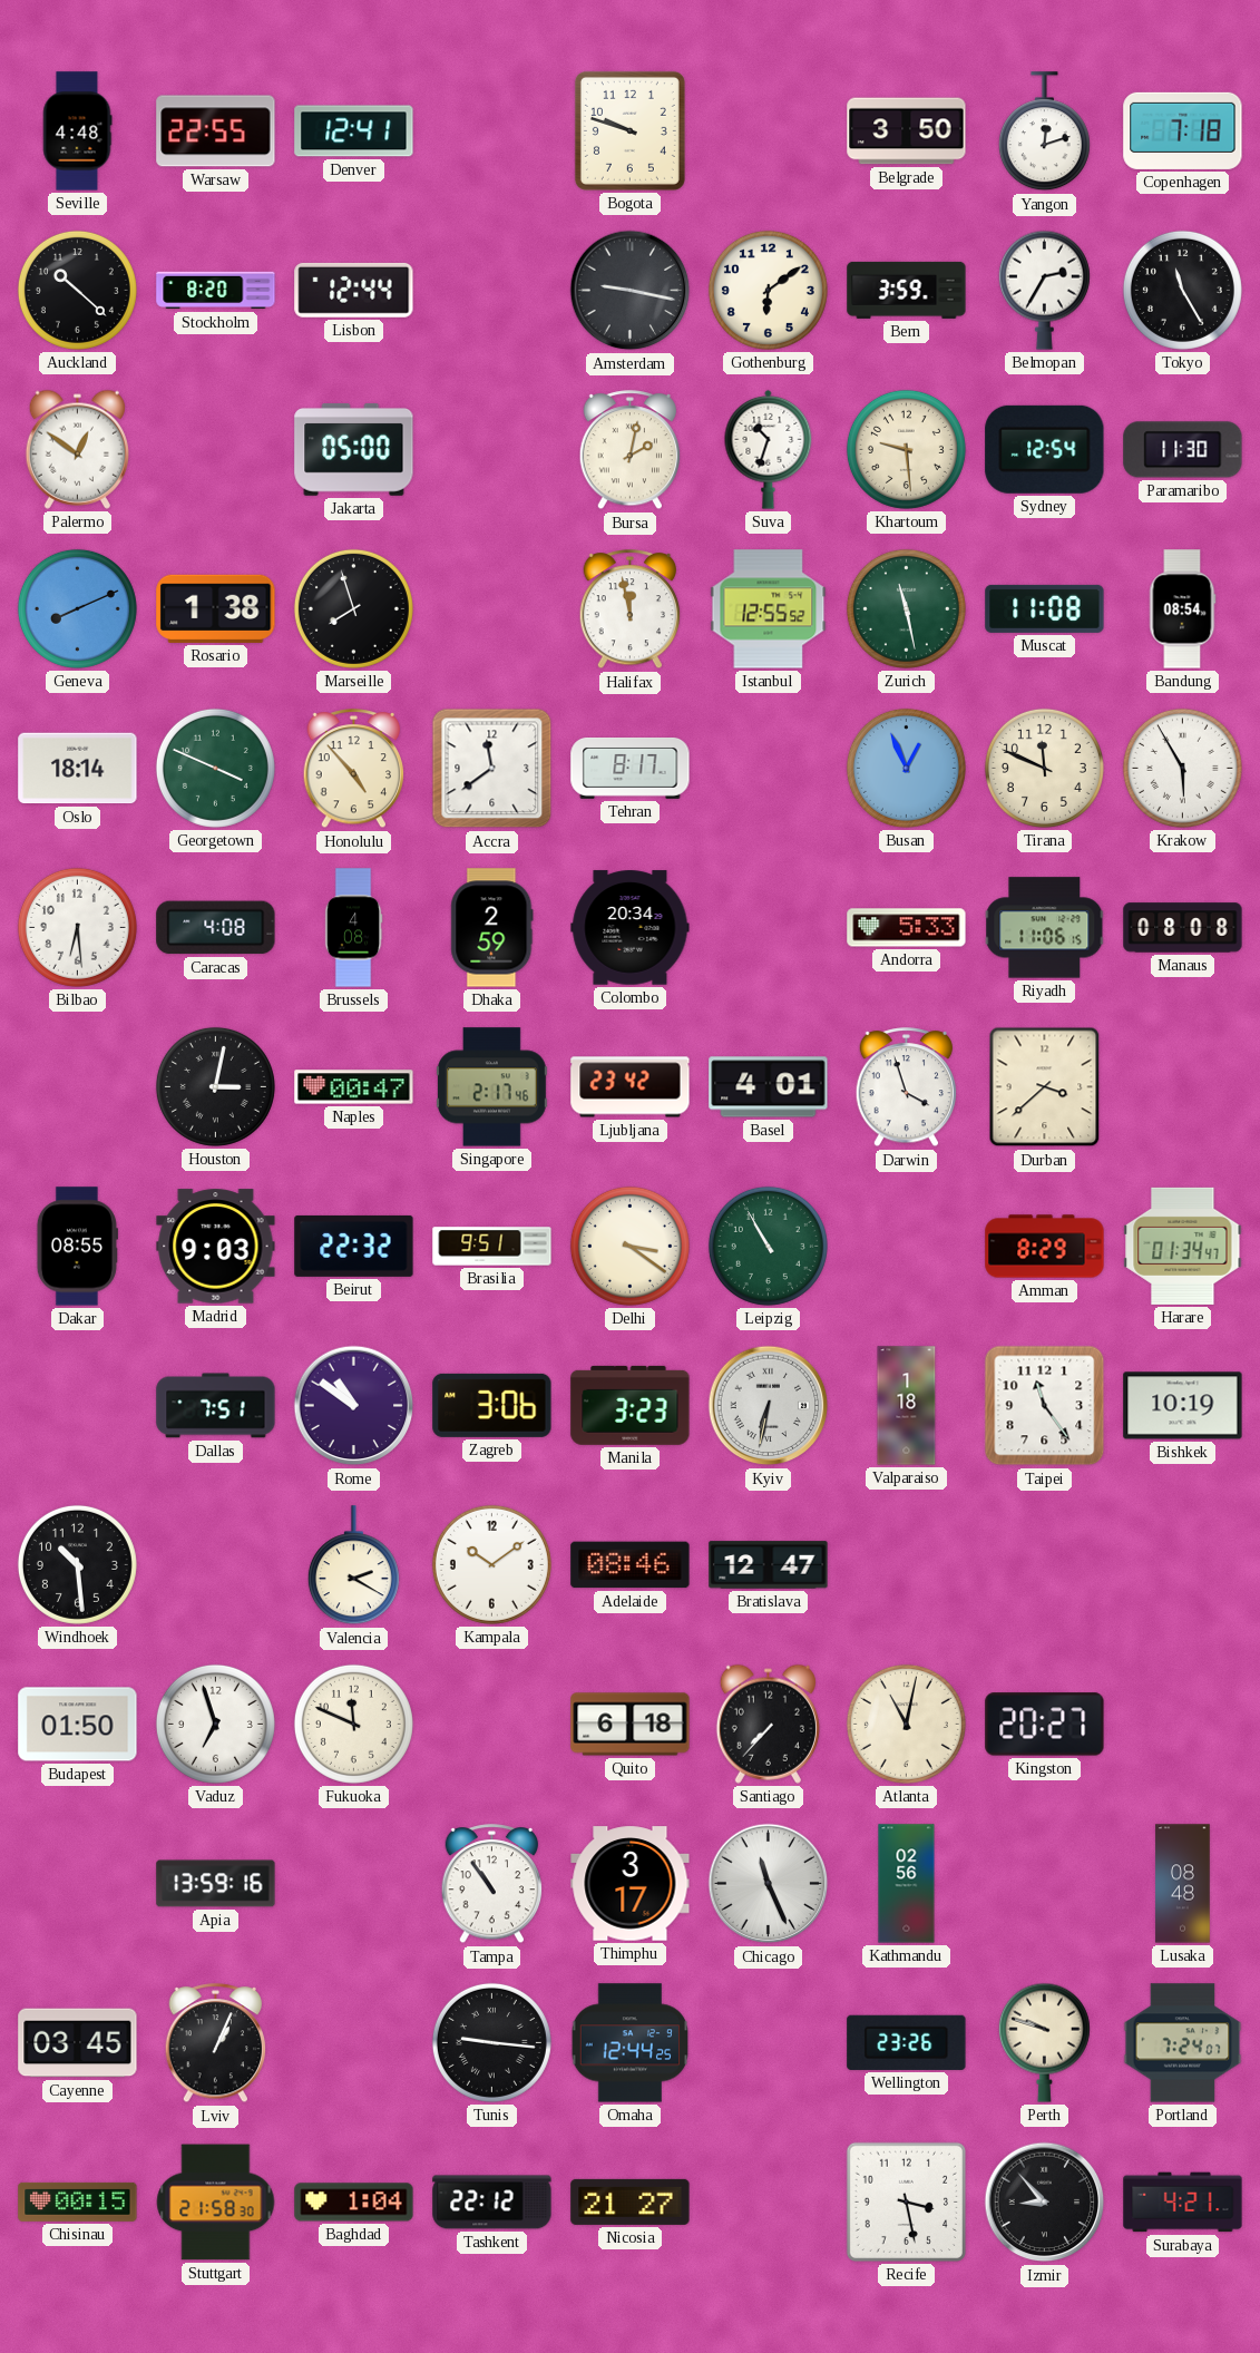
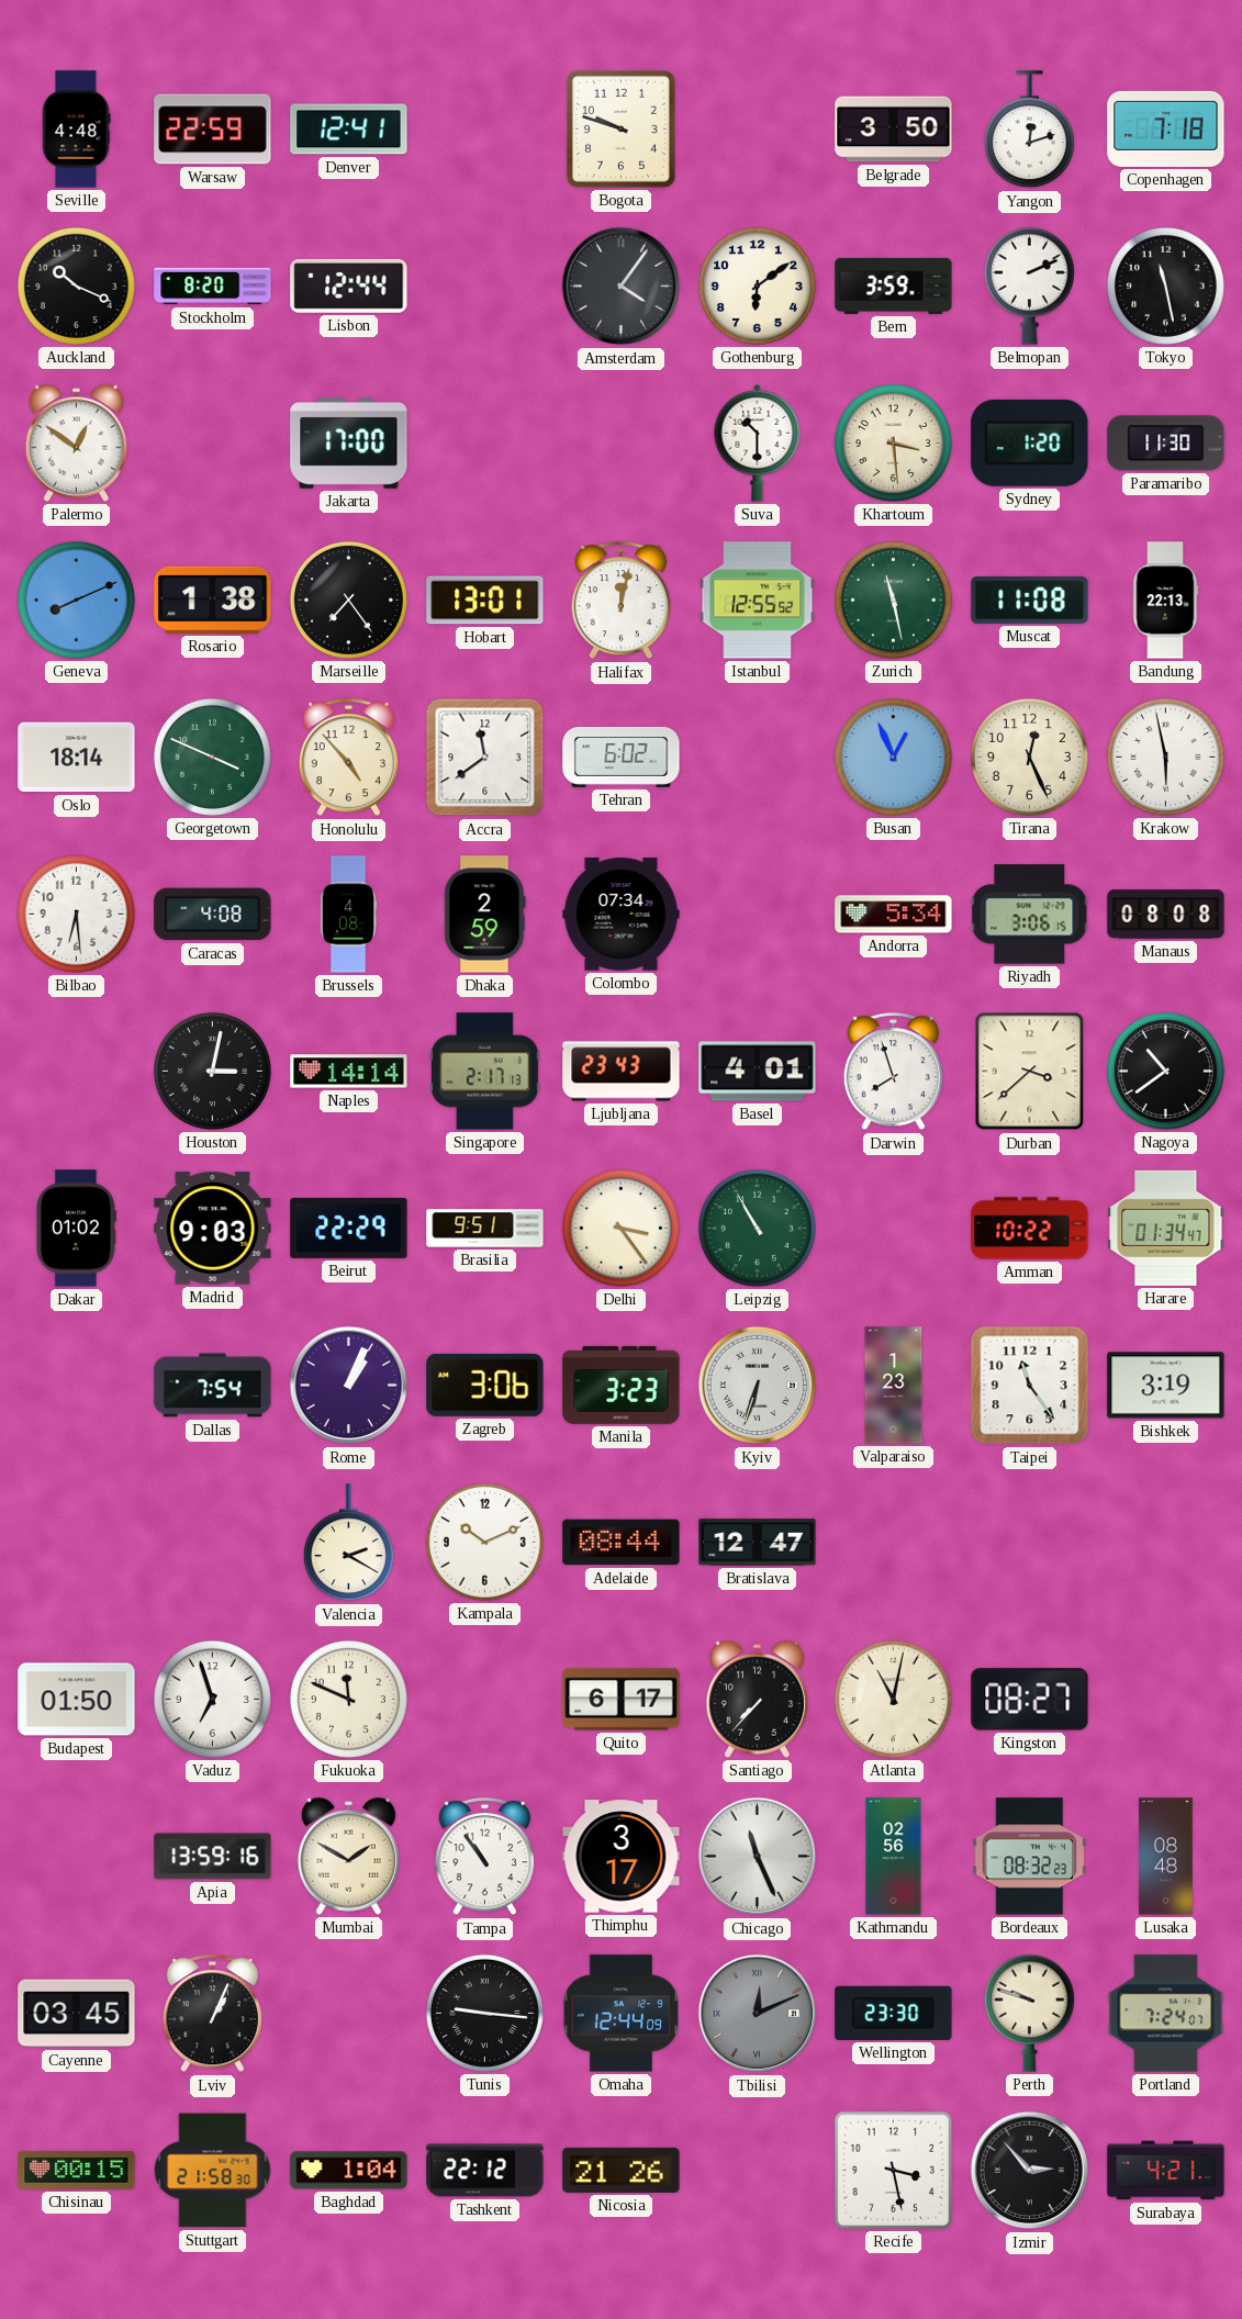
Warsaw: 22:55 -> 22:59 (213, 130)
Auckland: 10:22 -> 10:19 (76, 285)
Amsterdam: 9:17 -> 4:06 (622, 287)
Belmopan: 2:35 -> 2:11 (1029, 285)
Tokyo: 11:25 -> 11:28 (1165, 285)
Jakarta: 05:00 -> 17:00 (349, 444)
Bursa: 2:02 -> none (631, 450)
Suva: 10:33 -> 10:30 (758, 442)
Khartoum: 9:29 -> 3:29 (893, 442)
Sydney: 12:54 -> 1:20 (1030, 442)
Marseille: 7:57 -> 7:24 (348, 600)
Hobart: none -> 13:01 (485, 601)
Halifax: 11:58 -> 12:02 (622, 601)
Bandung: 08:54 -> 22:13 (1165, 601)
Tehran: 8:17 -> 6:02 (622, 758)
Tirana: 11:49 -> 12:26 (1029, 757)
Krakow: 5:55 -> 5:58 (1165, 757)
Colombo: 20:34 -> 07:34 (622, 915)
Andorra: 5:33 -> 5:34 (894, 915)
Riyadh: 11:06 -> 3:06 (1030, 915)
Naples: 00:47 -> 14:14 (349, 1072)
Singapore: 2:17:46 -> 2:17:13 (484, 1072)
Ljubljana: 23:42 -> 23:43 (622, 1072)
Darwin: 3:57 -> 7:57 (894, 1072)
Nagoya: none -> 10:39 (1165, 1071)
Dakar: 08:55 -> 01:02 (76, 1229)
Beirut: 22:32 -> 22:29 (349, 1228)
Delhi: 3:21 -> 3:24 (620, 1228)
Amman: 8:29 -> 10:22 (1030, 1229)
Dallas: 7:51 -> 7:54 (213, 1386)
Rome: 10:51 -> 1:04 (349, 1386)
Kyiv: 6:32 -> 6:33 (758, 1386)
Valparaiso: 1:18 -> 1:23 (894, 1386)
Bishkek: 10:19 -> 3:19 (1166, 1386)
Windhoek: 10:29 -> none (77, 1564)
Kampala: 10:09 -> 10:11 (484, 1542)
Adelaide: 08:46 -> 08:44 (622, 1543)
Quito: 6:18 -> 6:17 (622, 1700)
Kingston: 20:27 -> 08:27 (1030, 1700)
Mumbai: none -> 1:50 (348, 1856)
Bordeaux: none -> 08:32 (1030, 1857)
Omaha: 12:44:25 -> 12:44:09 (622, 2014)
Tbilisi: none -> 12:11 (758, 2014)
Wellington: 23:26 -> 23:30 (894, 2013)
Nicosia: 21:27 -> 21:26 (622, 2170)
Izmir: 8:53 -> 2:53 (1030, 2171)
